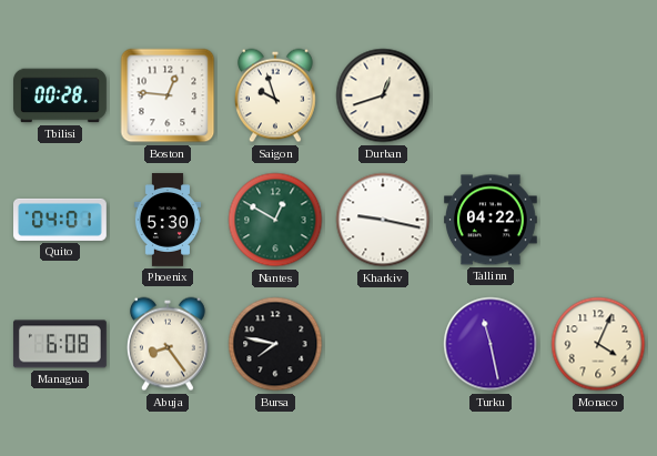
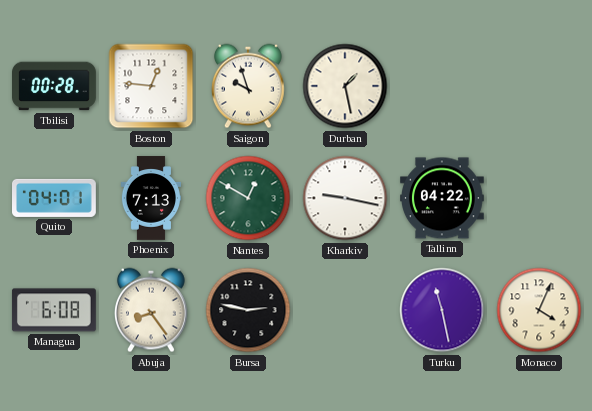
Durban: 12:42 -> 1:28 (345, 86)
Phoenix: 5:30 -> 7:13 (150, 198)
Bursa: 7:47 -> 2:47 (248, 310)
